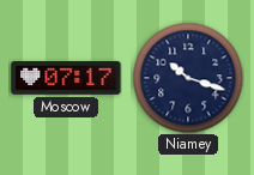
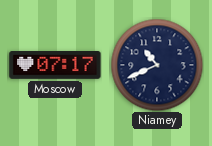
Niamey: 10:18 -> 10:41 (157, 65)
